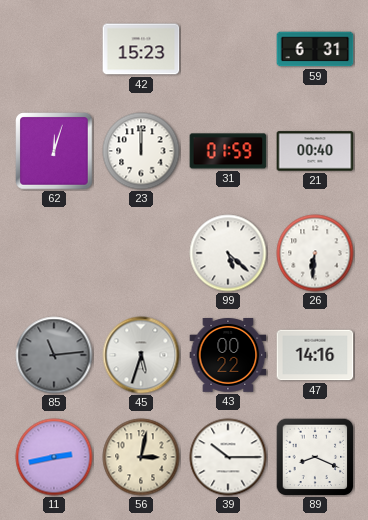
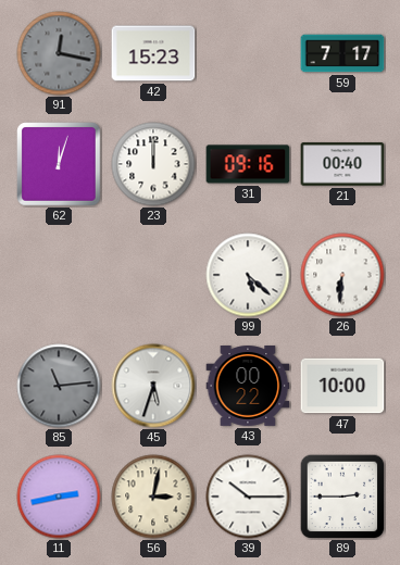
91: none -> 12:17 (59, 53)
59: 6:31 -> 7:17 (342, 53)
31: 01:59 -> 09:16 (248, 164)
47: 14:16 -> 10:00 (342, 386)
89: 8:19 -> 2:45 (342, 497)
